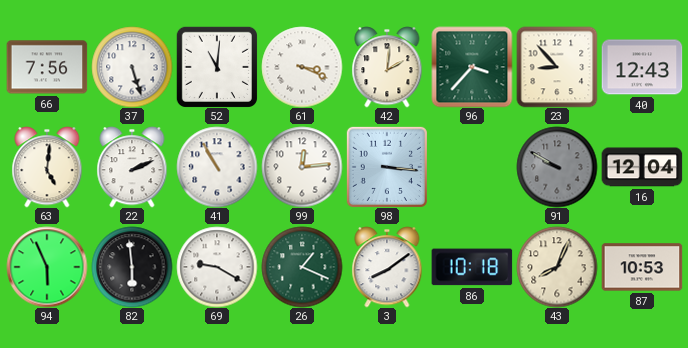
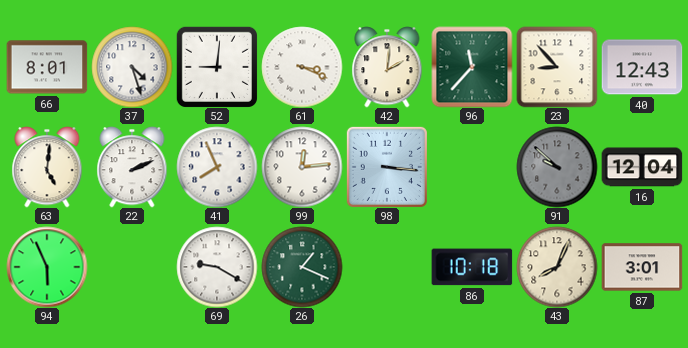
66: 7:56 -> 8:01 (47, 67)
37: 5:27 -> 4:27 (132, 67)
52: 11:01 -> 9:01 (217, 67)
96: 3:37 -> 11:37 (472, 67)
41: 10:55 -> 7:56 (217, 167)
91: 9:50 -> 9:52 (557, 167)
82: 5:59 -> none (132, 267)
3: 8:09 -> none (387, 267)
87: 10:53 -> 3:01 (642, 267)
